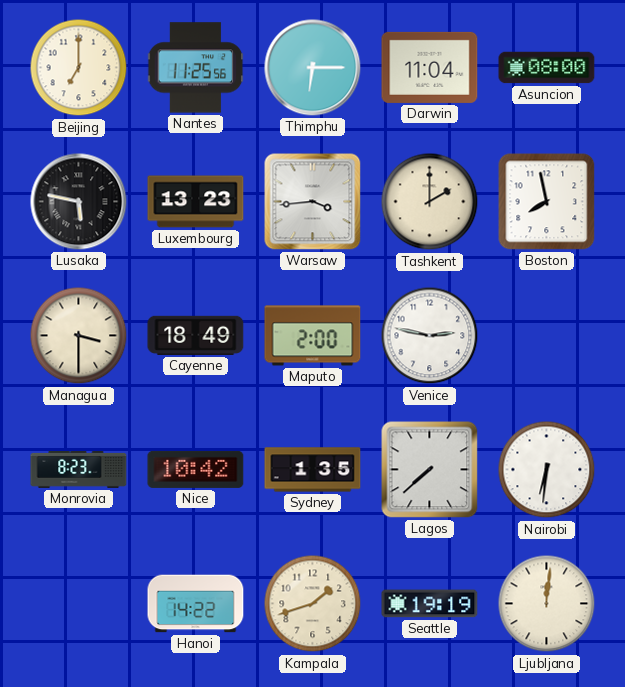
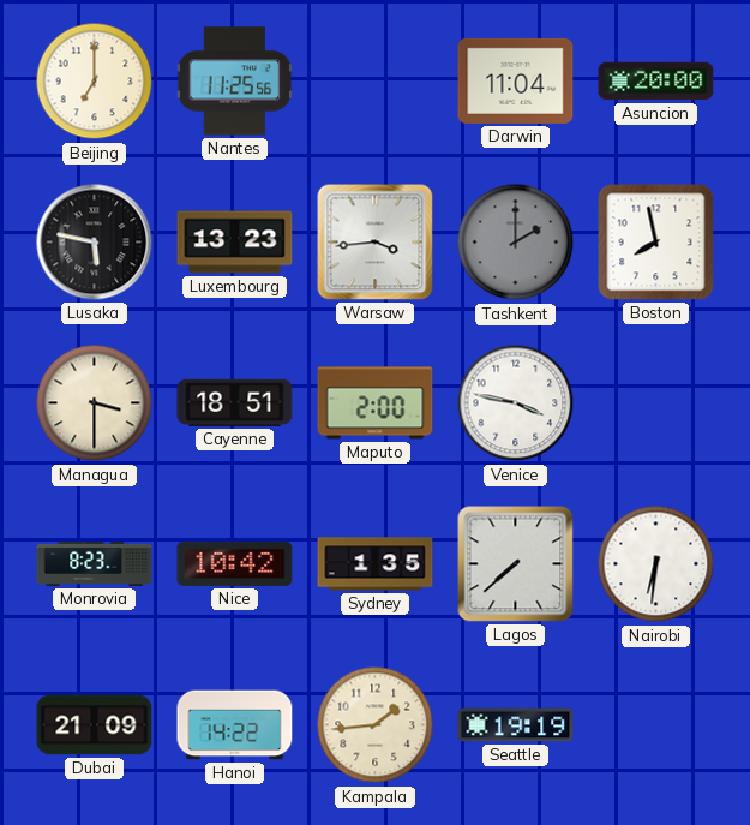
Thimphu: 6:15 -> none (313, 68)
Asuncion: 08:00 -> 20:00 (656, 82)
Tashkent dial: cream -> grey (516, 243)
Cayenne: 18:49 -> 18:51 (235, 402)
Venice: 2:47 -> 3:47 (516, 403)
Dubai: none -> 21:09 (95, 725)
Kampala: 1:42 -> 1:44 (376, 725)
Ljubljana: 12:01 -> none (547, 604)
